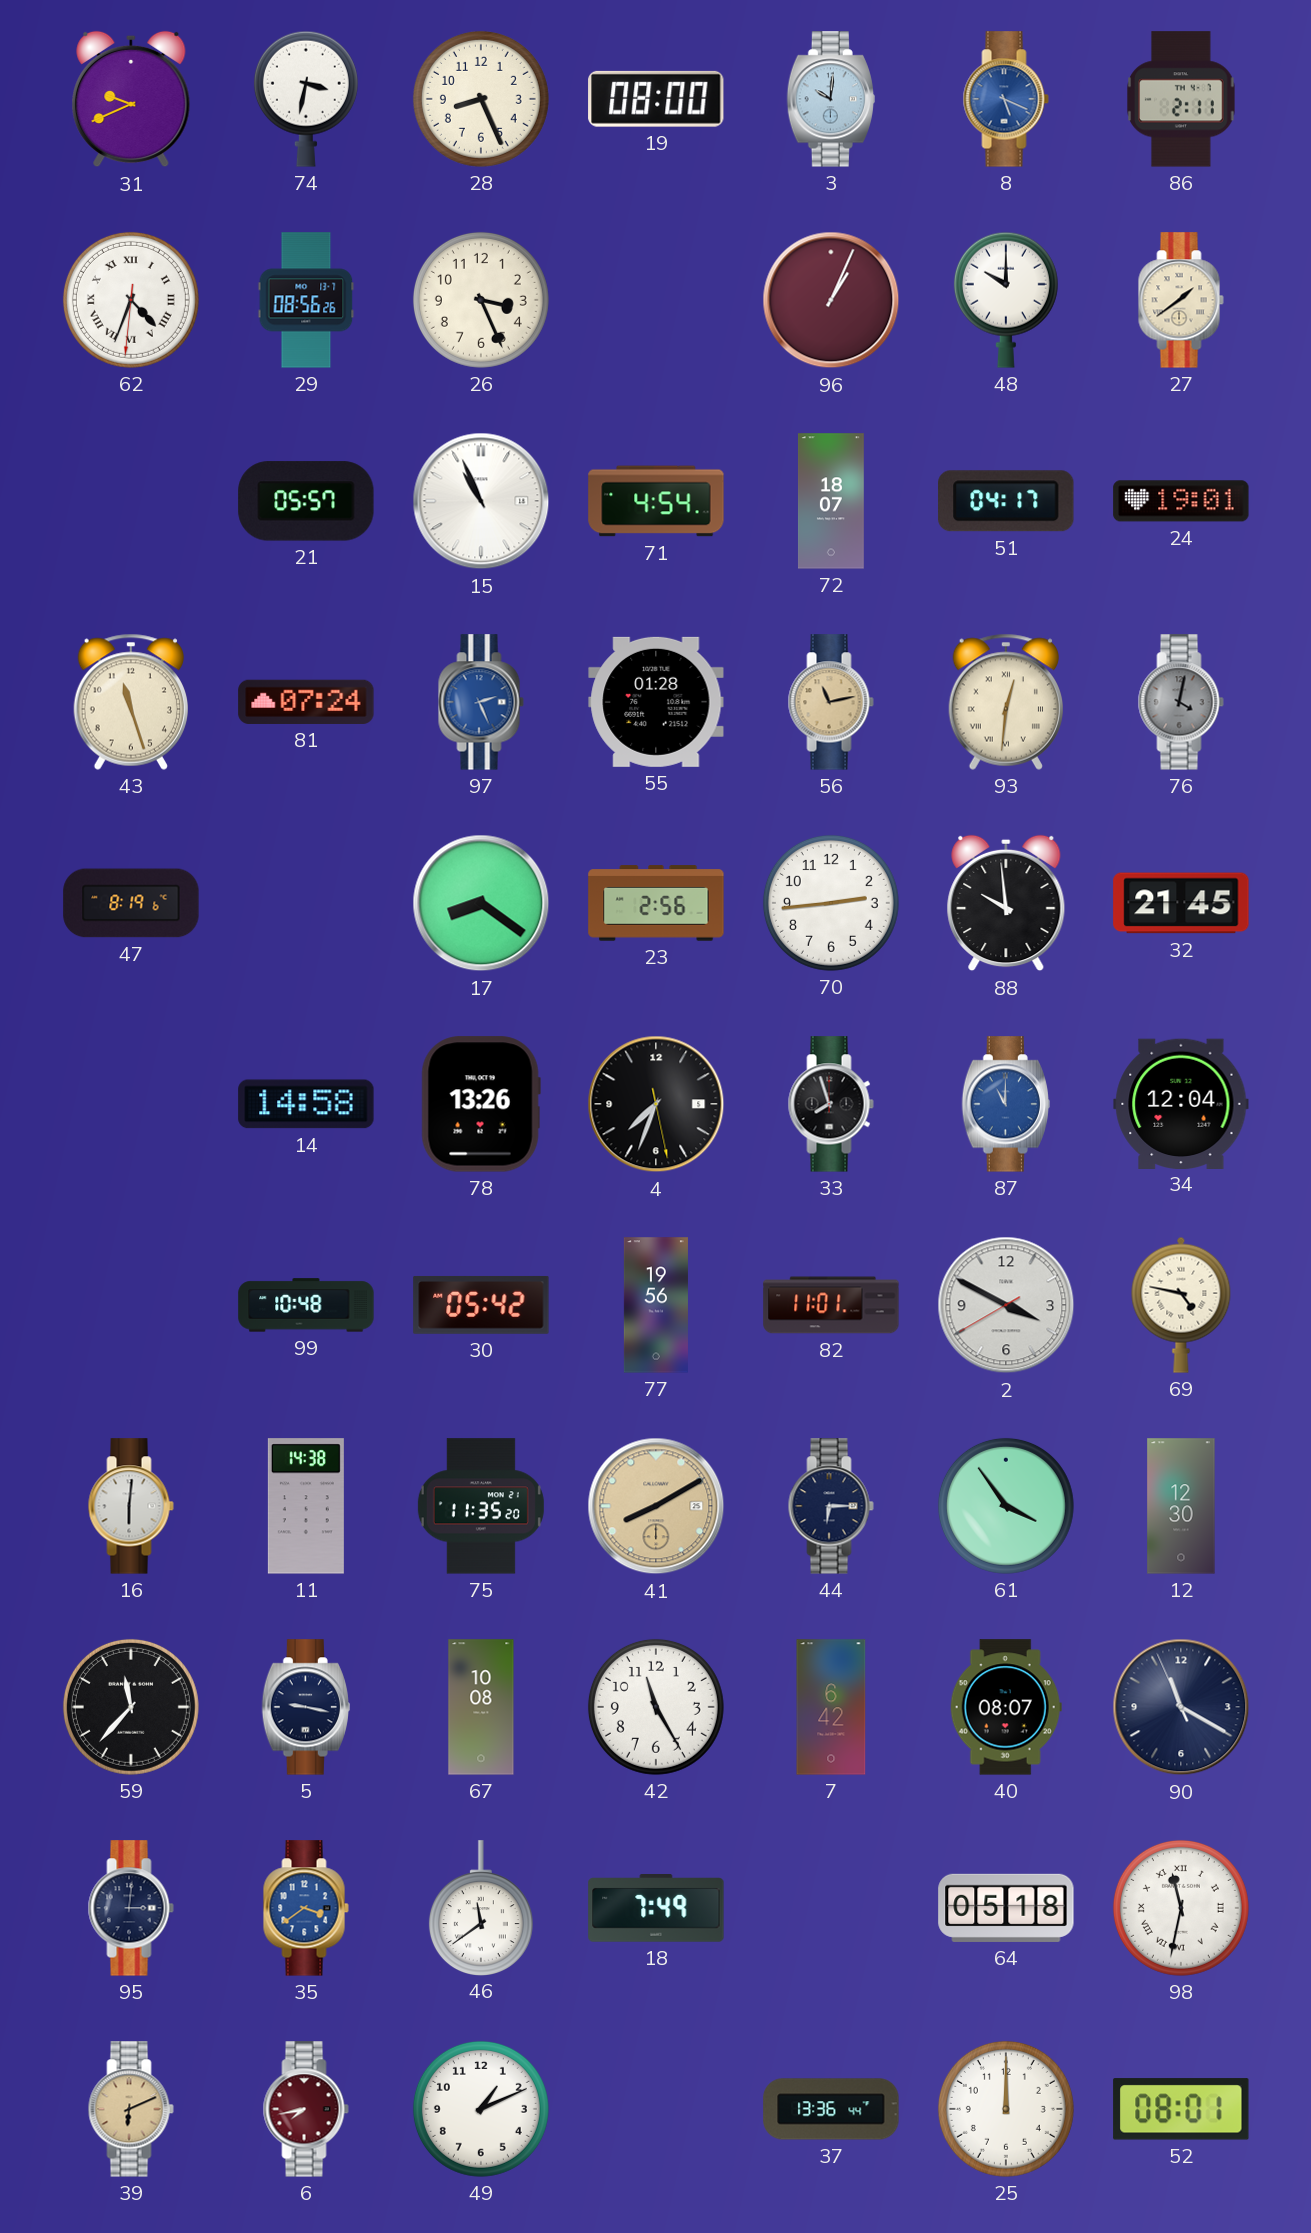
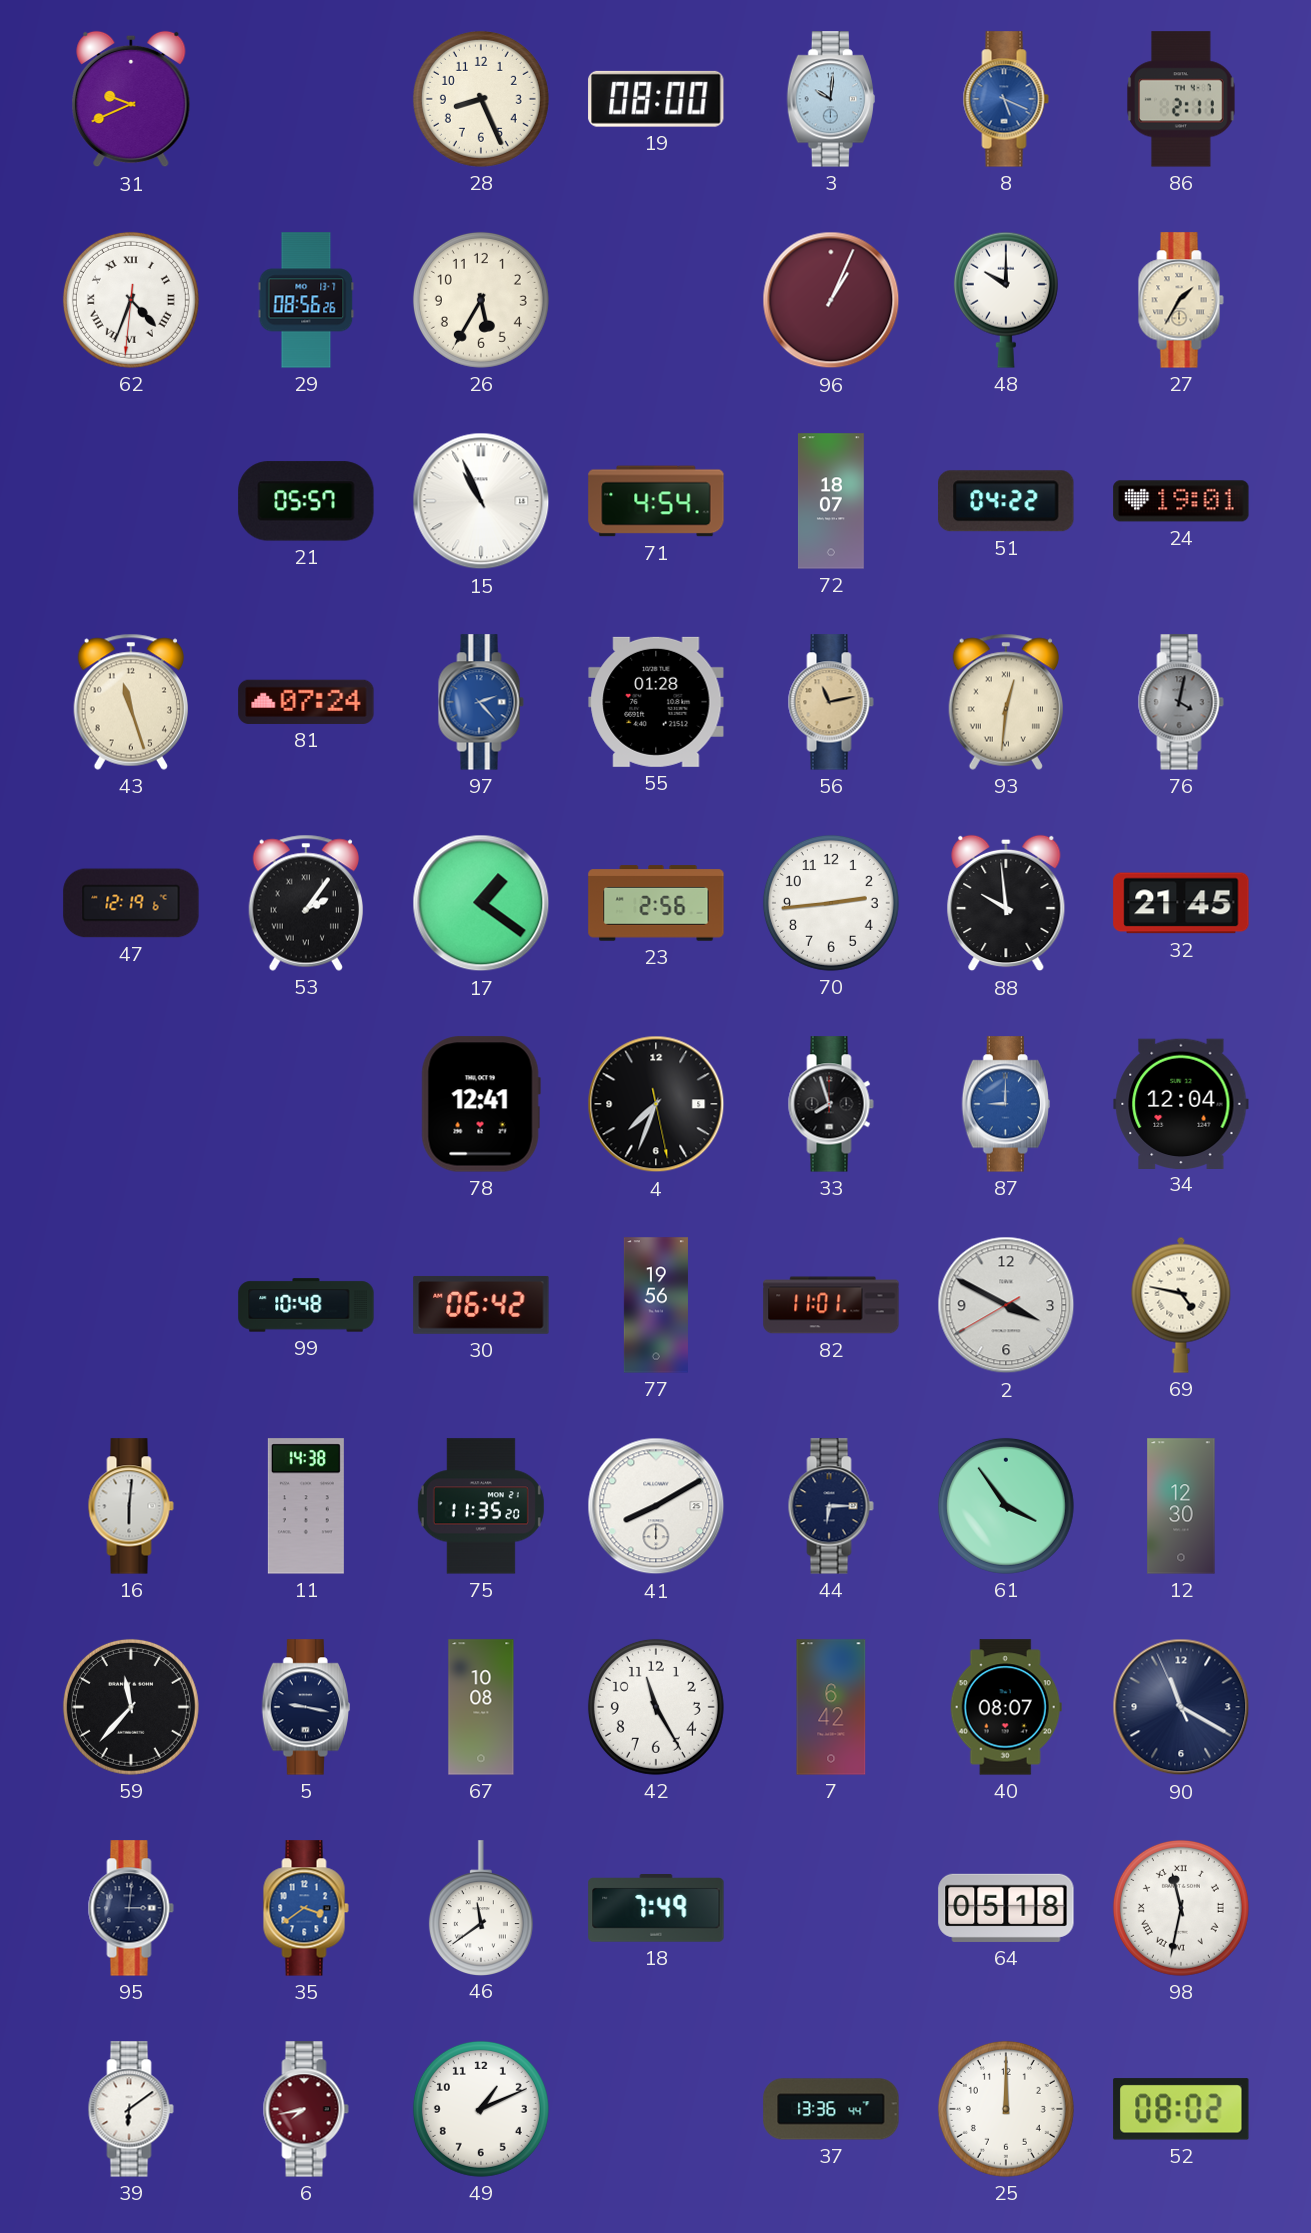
74: 3:32 -> none (306, 99)
26: 3:26 -> 5:35 (481, 300)
27: 1:39 -> 1:35 (1181, 300)
51: 04:17 -> 04:22 (1006, 501)
97: 2:26 -> 2:23 (481, 702)
47: 8:19 -> 12:19 (131, 903)
53: none -> 2:06 (305, 903)
17: 8:21 -> 1:21 (481, 903)
14: 14:58 -> none (306, 1104)
78: 13:26 -> 12:41 (481, 1104)
87: 11:00 -> 9:00 (1006, 1104)
30: 05:42 -> 06:42 (481, 1305)
41 dial: champagne -> white (656, 1506)
39: 6:11 -> 6:09 (131, 2109)
39 dial: champagne -> white (131, 2109)
52: 08:01 -> 08:02 (1181, 2109)
